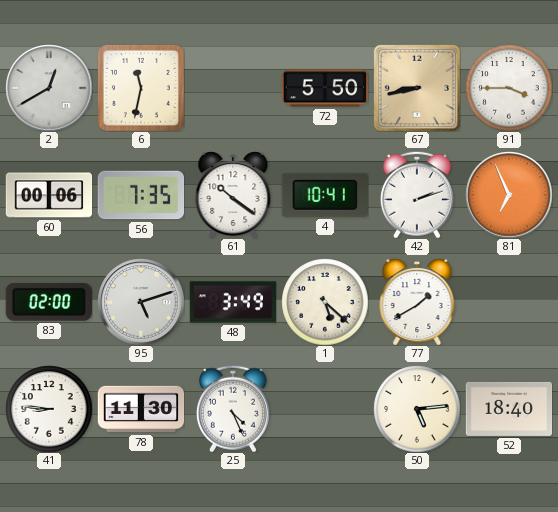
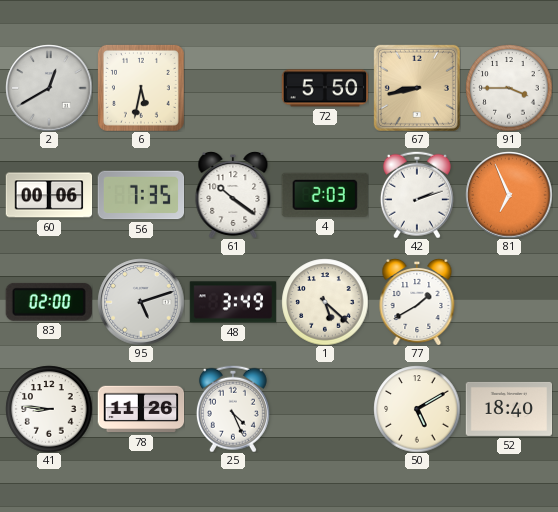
6: 11:32 -> 5:32 (141, 88)
4: 10:41 -> 2:03 (325, 195)
78: 11:30 -> 11:26 (141, 409)
50: 5:14 -> 5:10 (417, 409)
